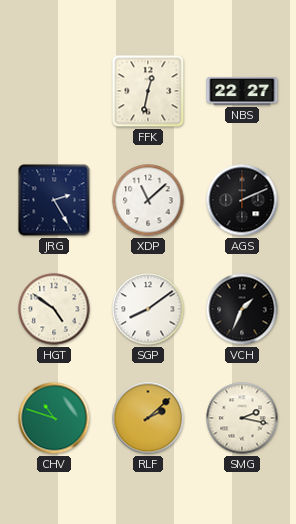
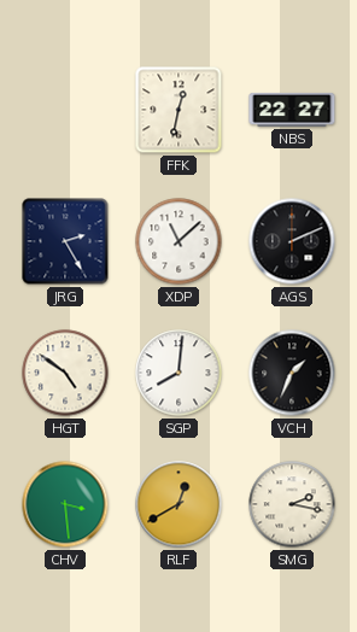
SGP: 8:09 -> 8:01 (178, 373)
CHV: 10:48 -> 3:29 (65, 504)
RLF: 2:08 -> 12:40 (178, 504)
